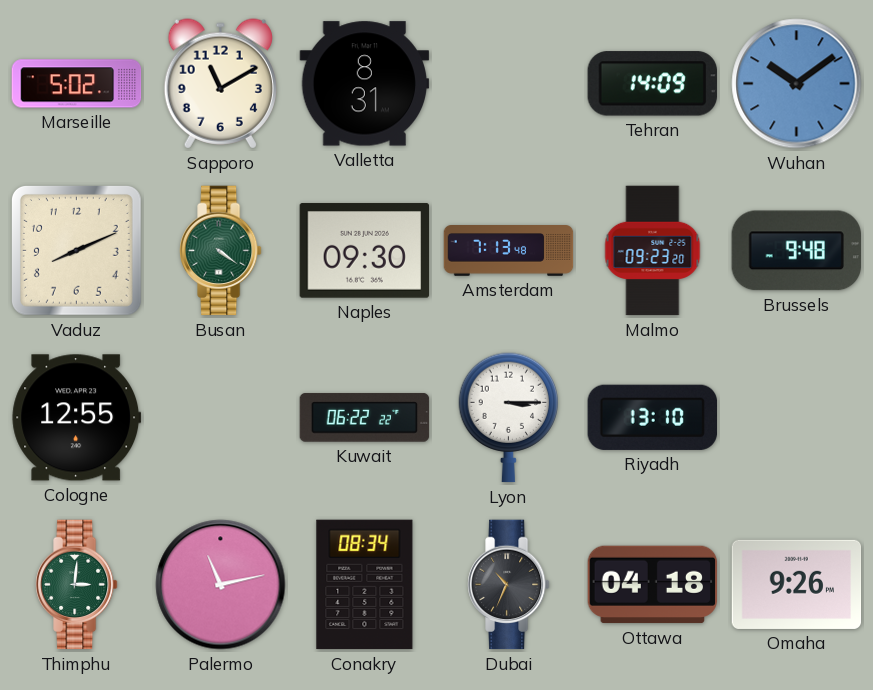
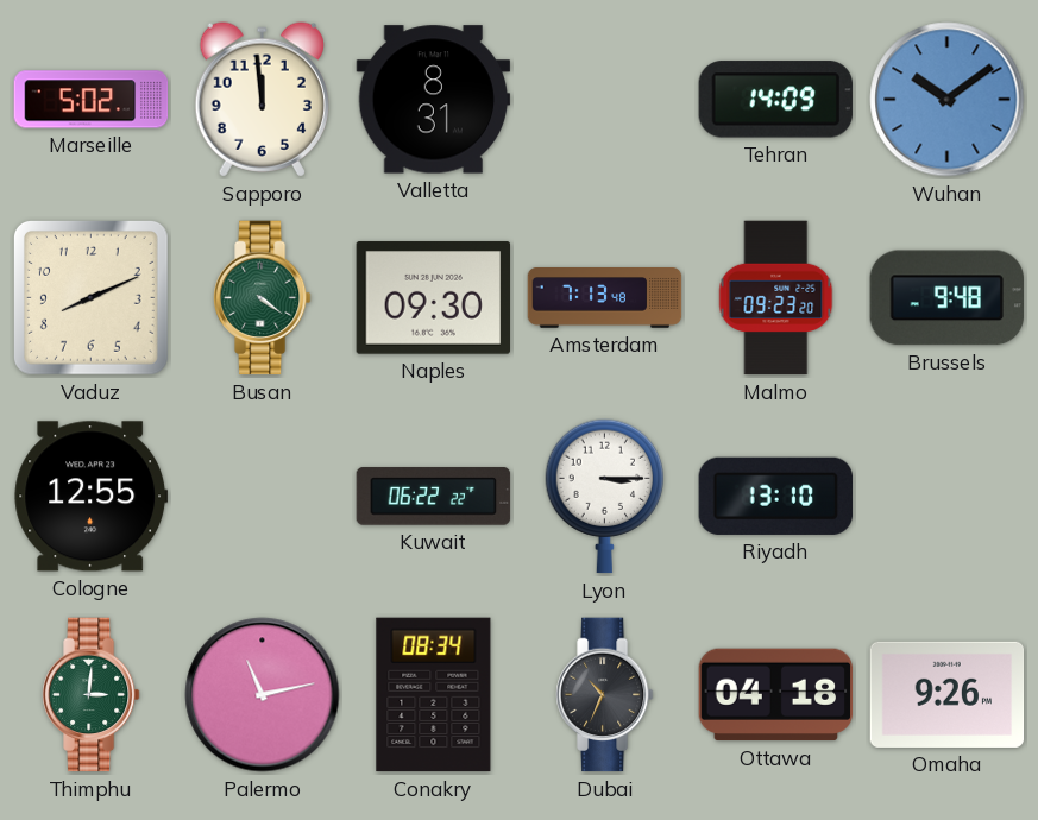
Sapporo: 11:10 -> 11:59 (262, 100)
